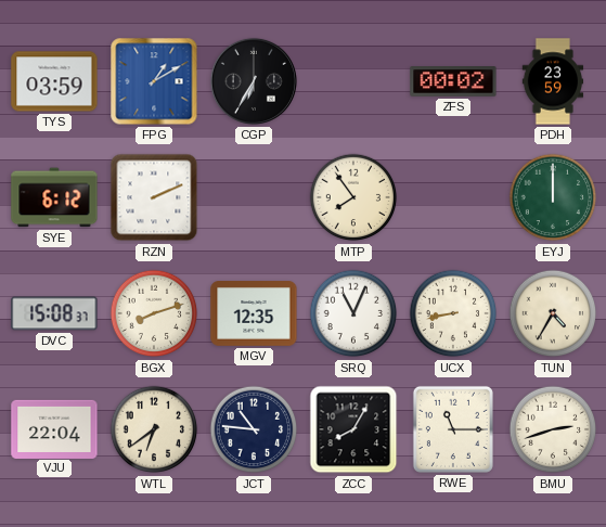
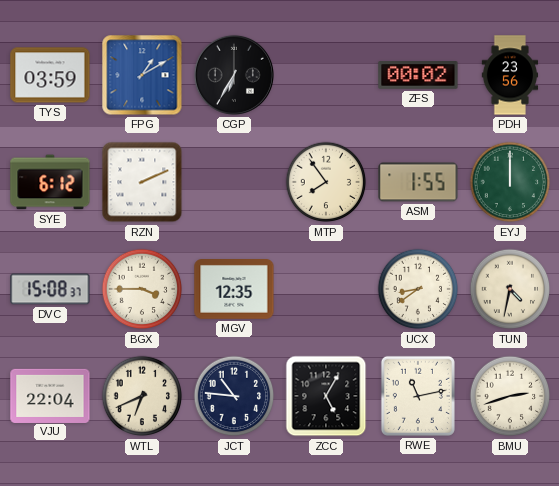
PDH: 23:59 -> 23:56 (510, 75)
ASM: none -> 1:55 (418, 182)
BGX: 8:12 -> 3:45 (142, 289)
SRQ: 11:04 -> none (353, 313)
UCX: 8:43 -> 8:39 (418, 289)
TUN: 4:35 -> 4:32 (510, 289)
WTL: 6:39 -> 6:41 (142, 396)
ZCC: 8:05 -> 5:05 (326, 396)
RWE: 11:15 -> 11:13 (418, 396)
